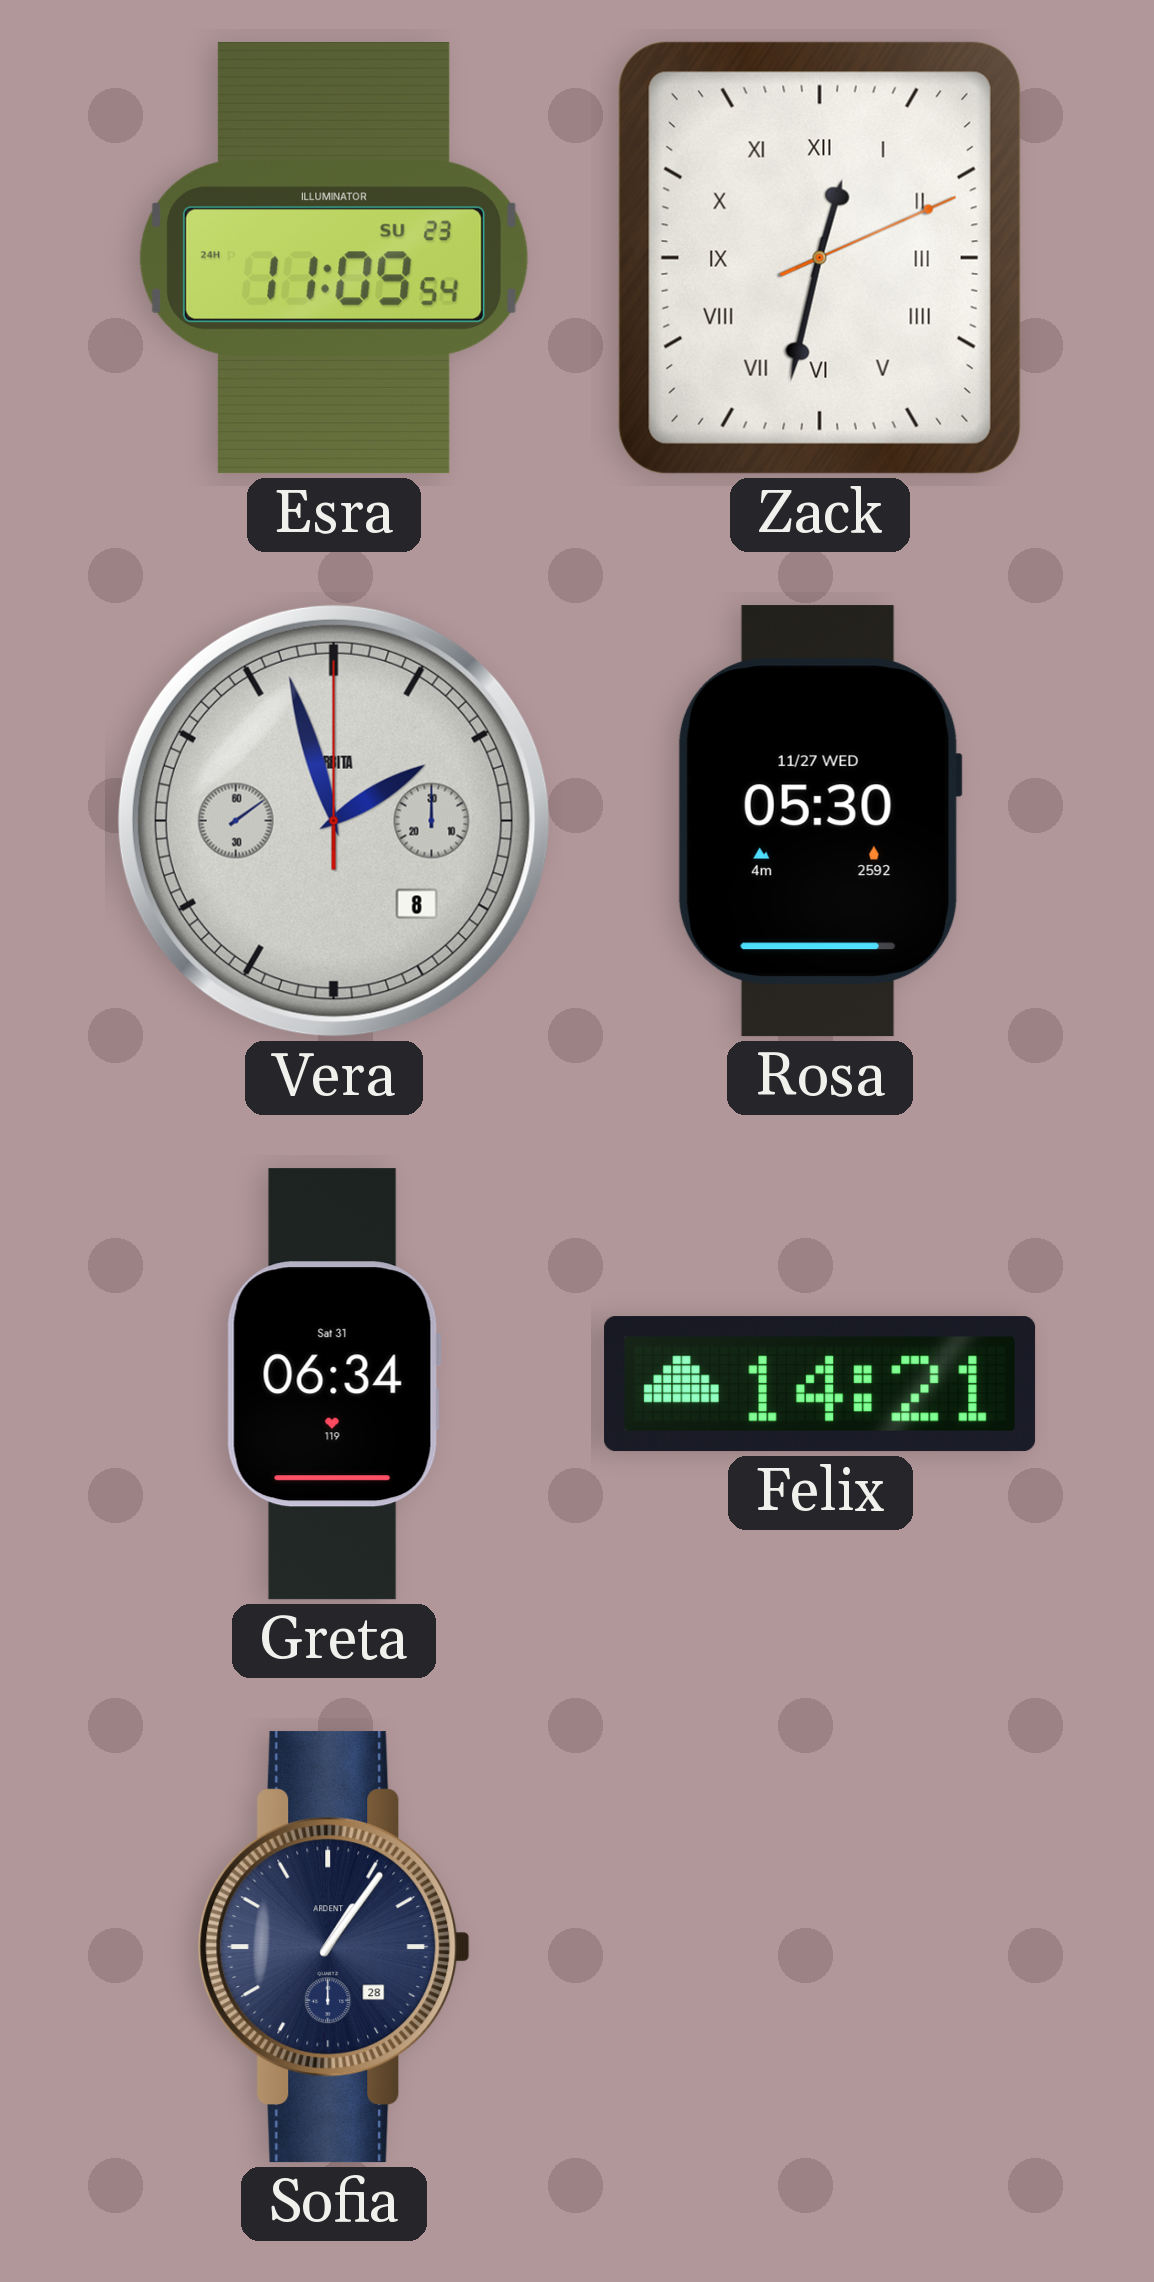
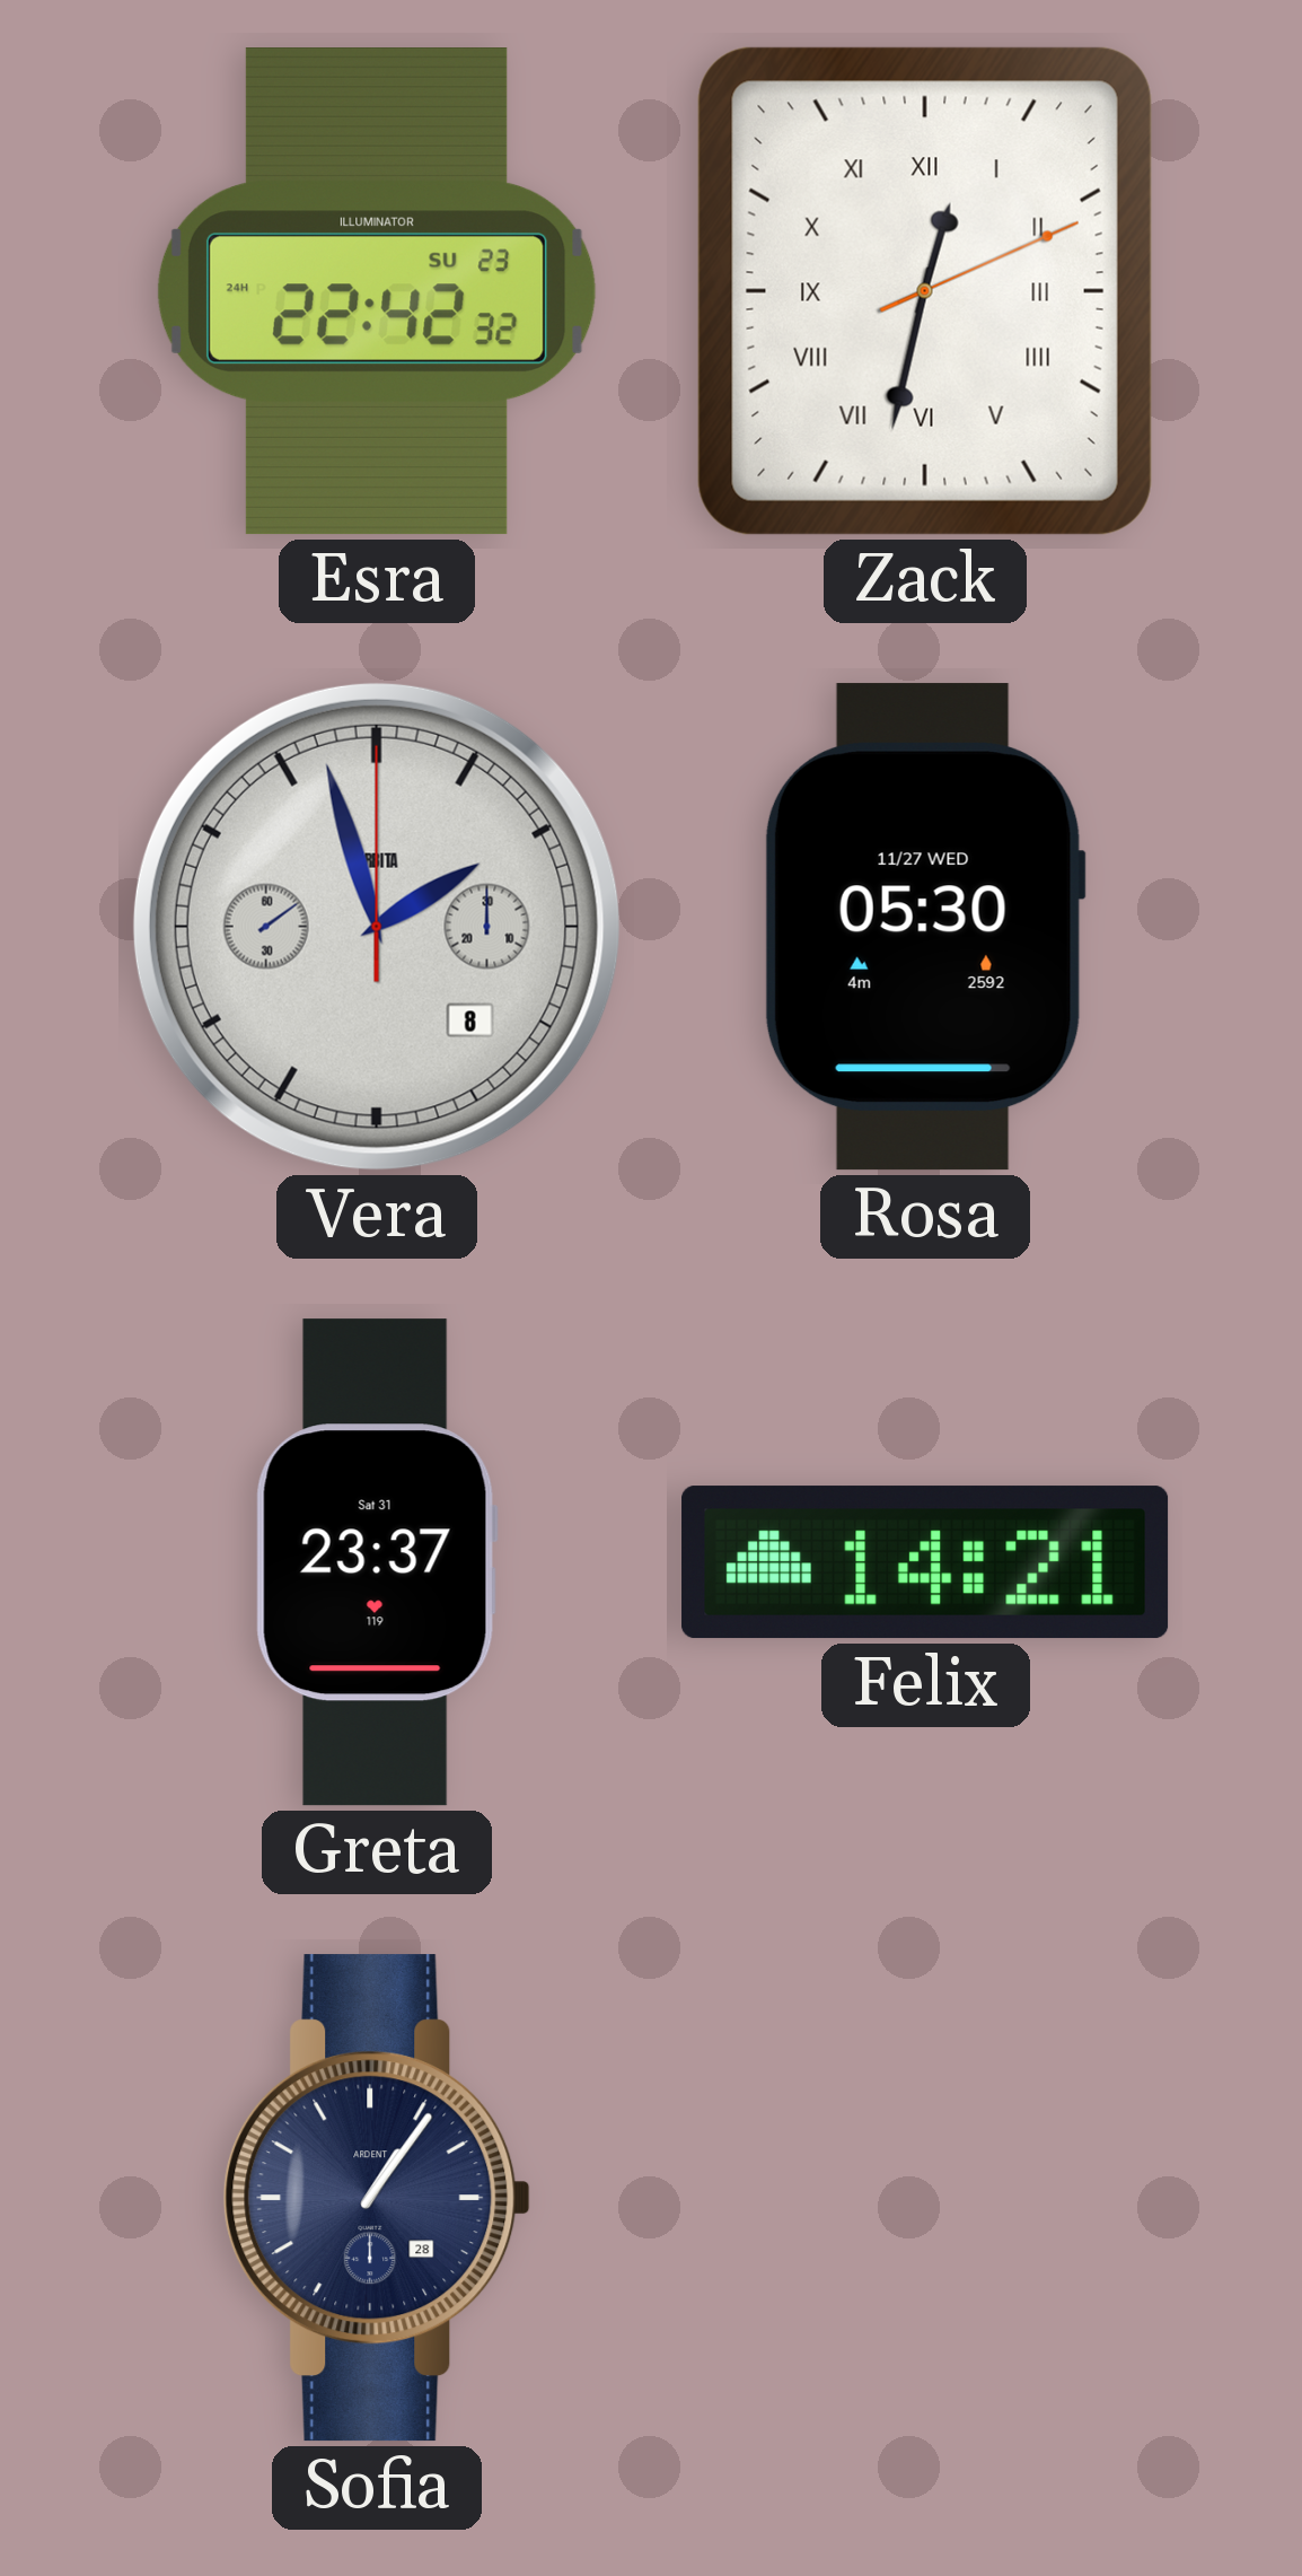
Esra: 11:09 -> 22:42 (377, 292)
Greta: 06:34 -> 23:37 (377, 1562)
